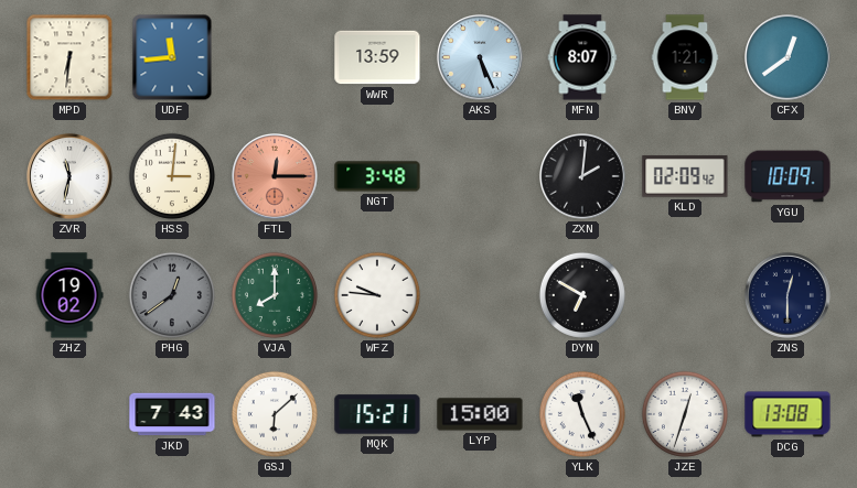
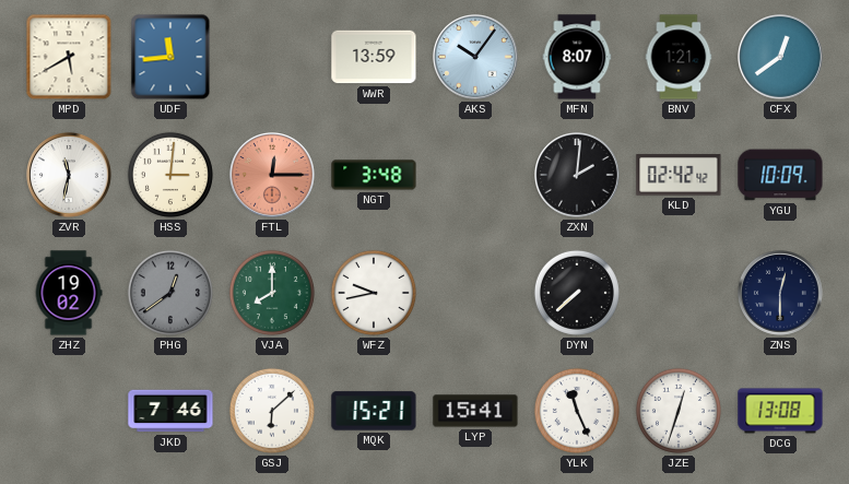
MPD: 6:31 -> 5:40 (69, 57)
AKS: 5:26 -> 10:06 (476, 58)
KLD: 02:09 -> 02:42 (679, 175)
WFZ: 9:46 -> 9:43 (374, 293)
DYN: 6:50 -> 7:38 (577, 293)
JKD: 7:43 -> 7:46 (170, 411)
LYP: 15:00 -> 15:41 (475, 411)
